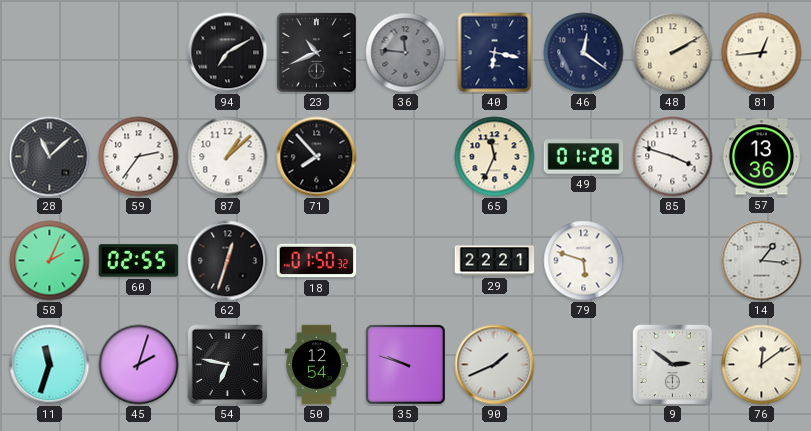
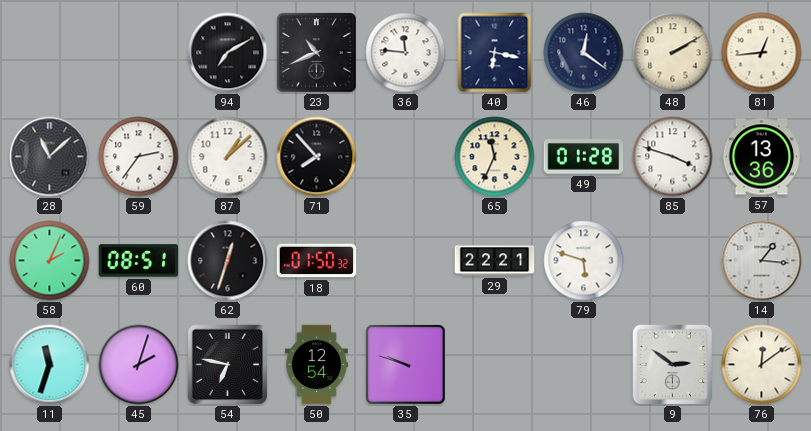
36 dial: grey -> white (406, 53)
60: 02:55 -> 08:51 (139, 261)
90: 1:41 -> none (495, 365)
